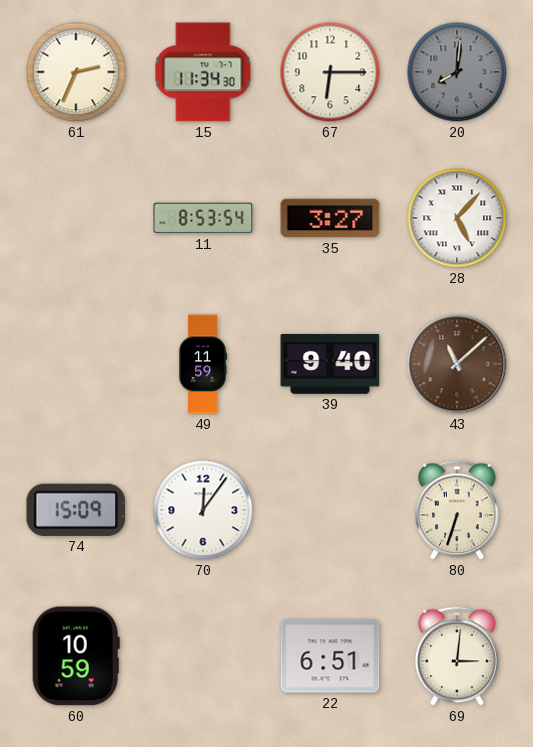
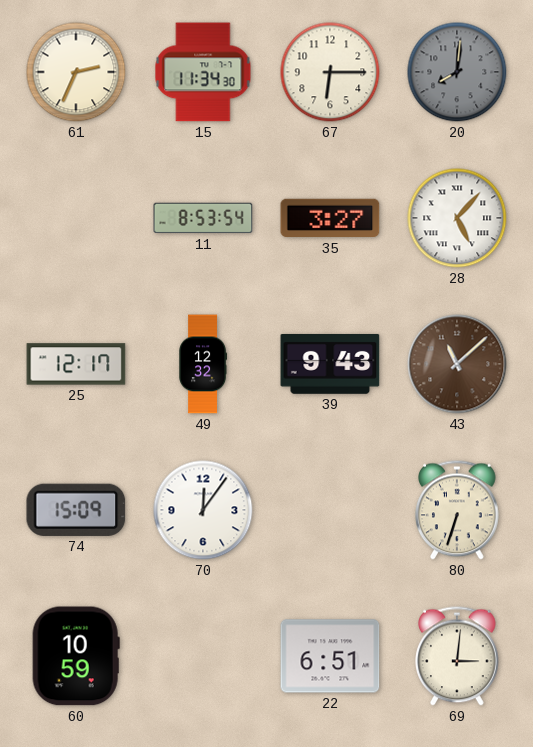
25: none -> 12:17 (76, 364)
49: 11:59 -> 12:32 (203, 364)
39: 9:40 -> 9:43 (330, 364)
